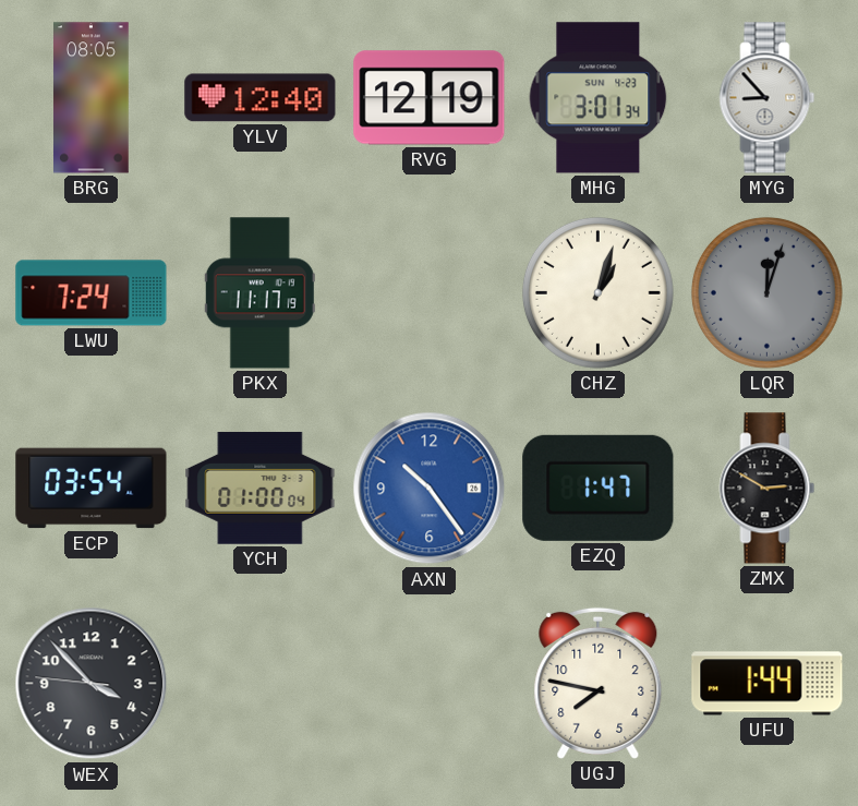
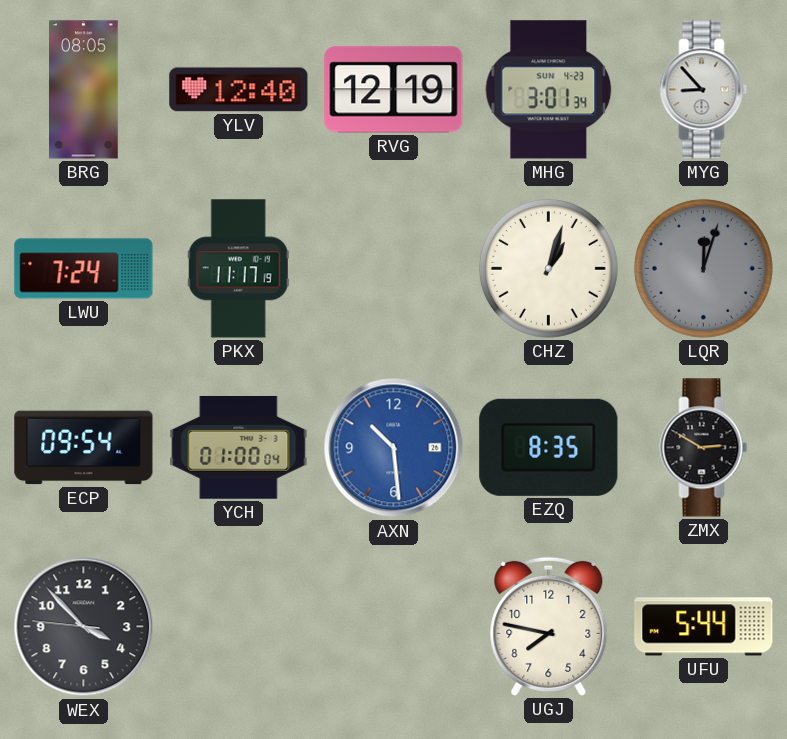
ECP: 03:54 -> 09:54 (84, 448)
AXN: 10:24 -> 10:29 (394, 448)
EZQ: 1:47 -> 8:35 (549, 447)
UFU: 1:44 -> 5:44 (704, 627)
